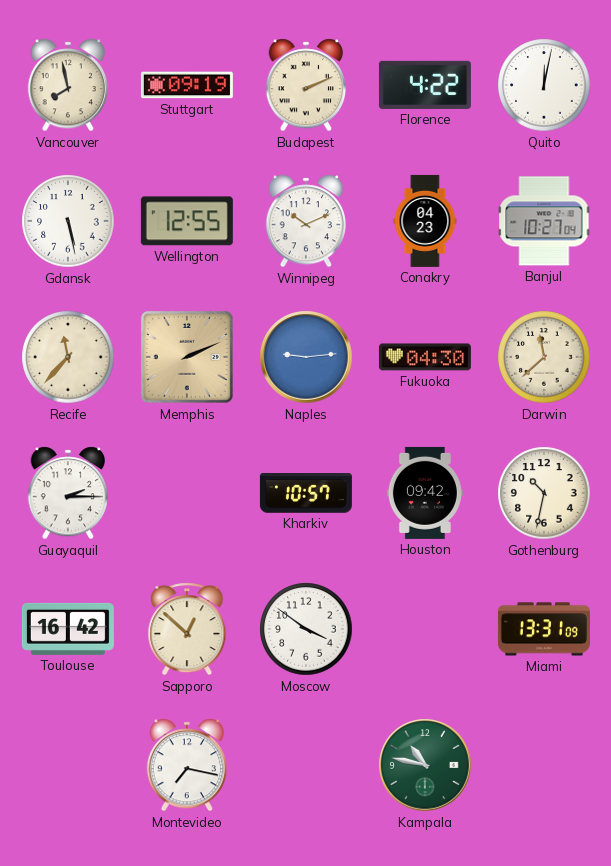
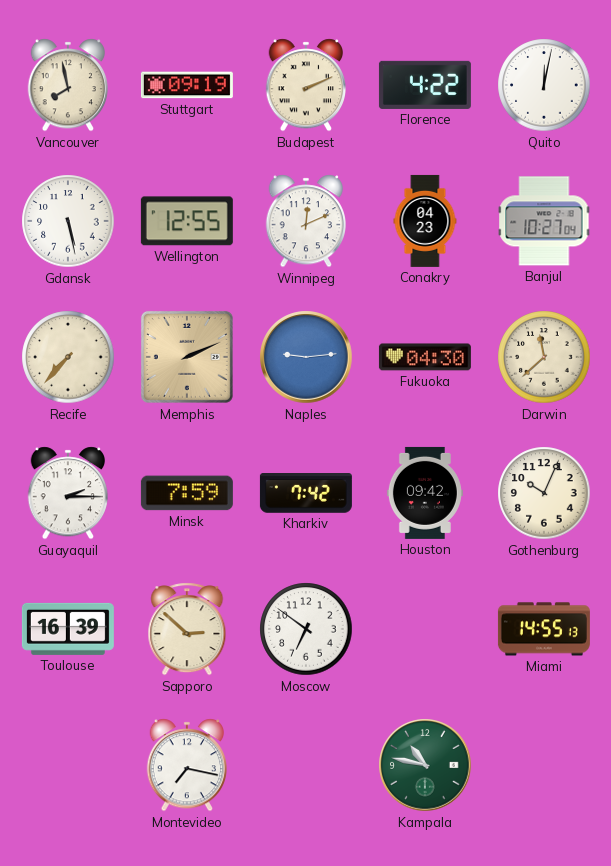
Winnipeg: 10:11 -> 12:11 (306, 221)
Recife: 11:37 -> 7:37 (68, 357)
Minsk: none -> 7:59 (187, 493)
Kharkiv: 10:57 -> 7:42 (306, 494)
Gothenburg: 10:32 -> 10:04 (544, 493)
Toulouse: 16:42 -> 16:39 (68, 629)
Sapporo: 12:52 -> 2:52 (187, 629)
Moscow: 3:51 -> 6:51 (306, 629)
Miami: 13:31 -> 14:55 (544, 629)
